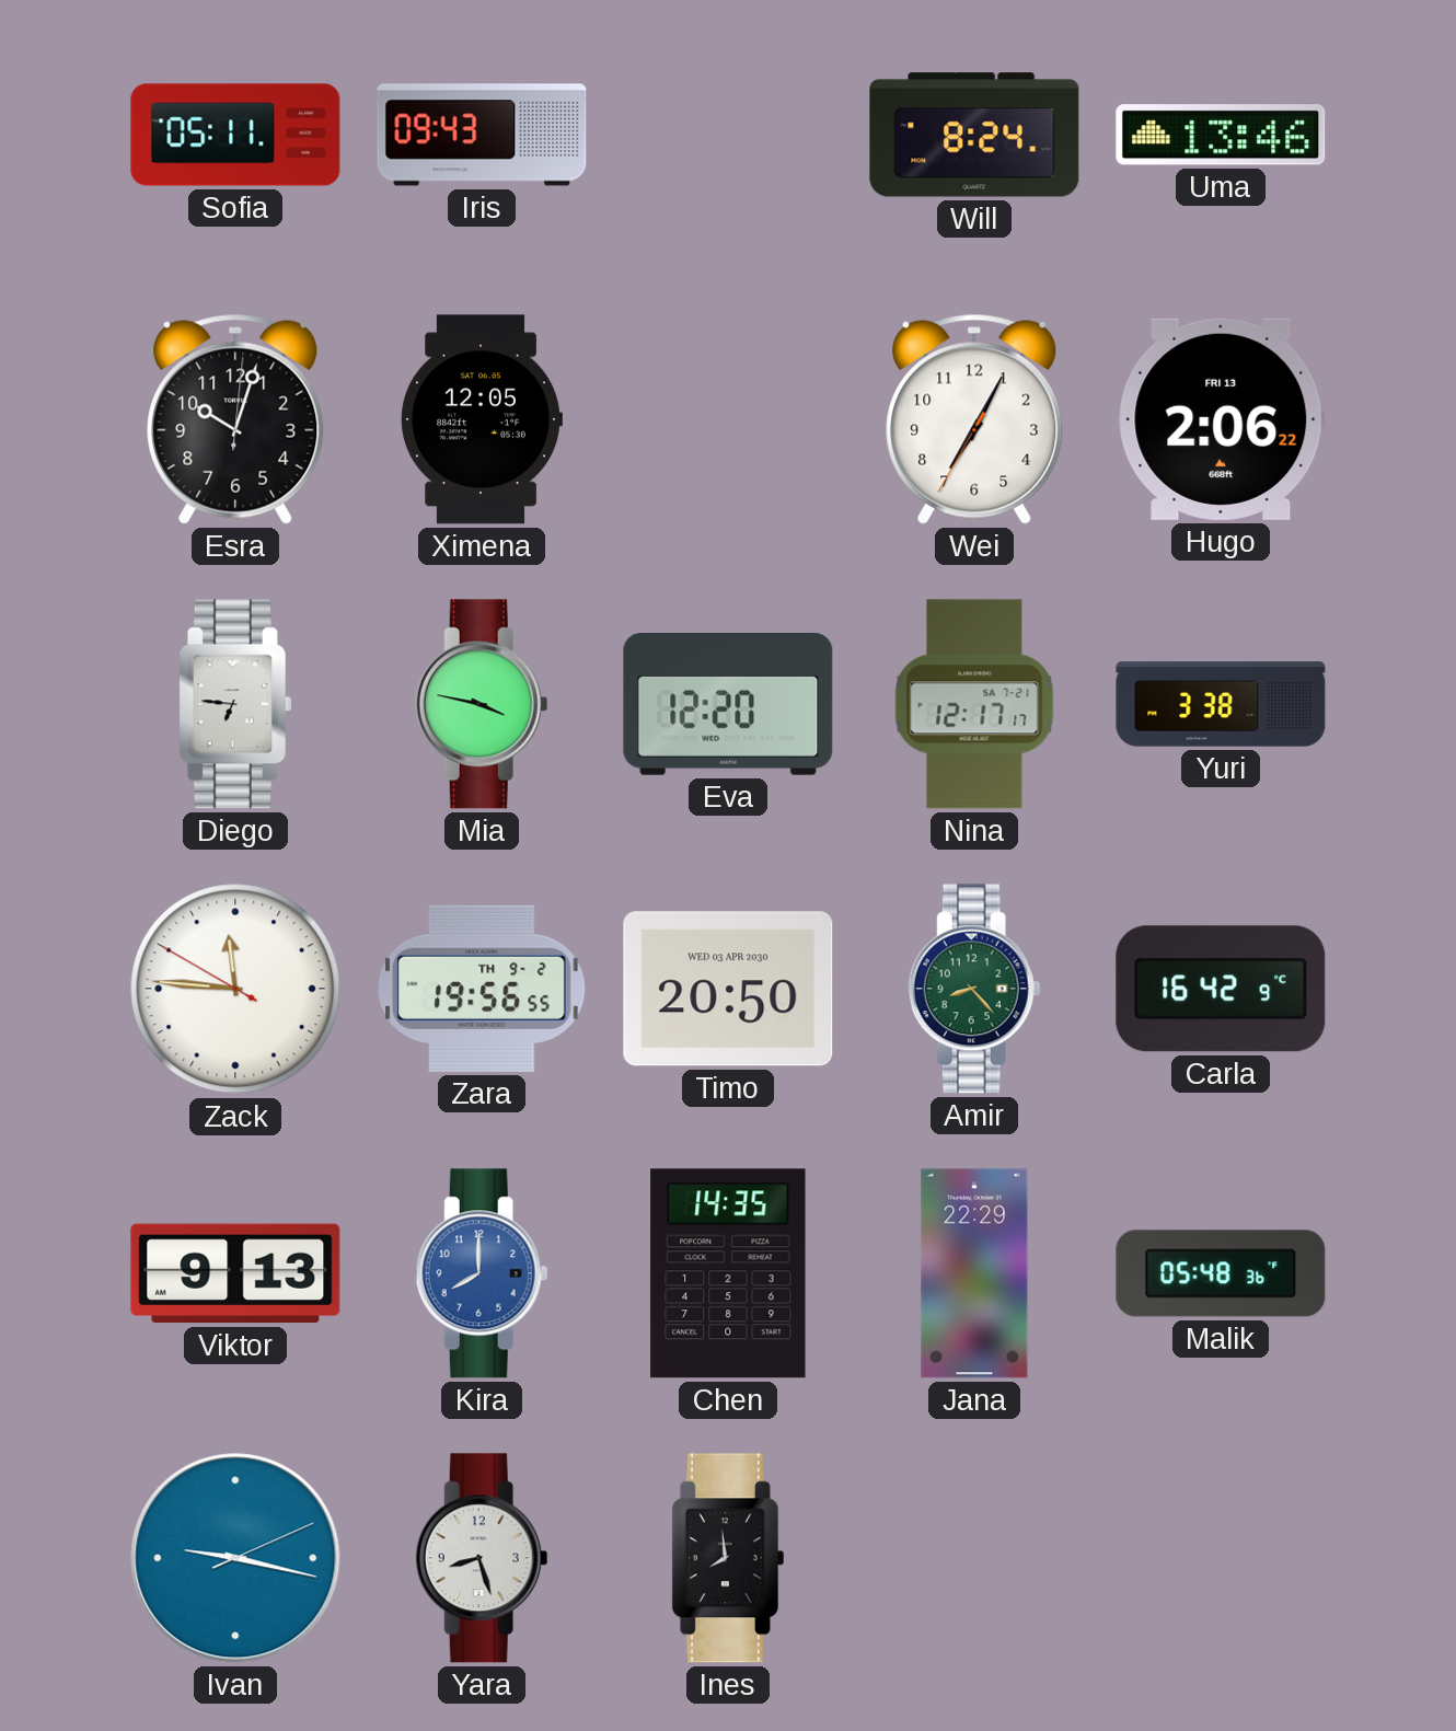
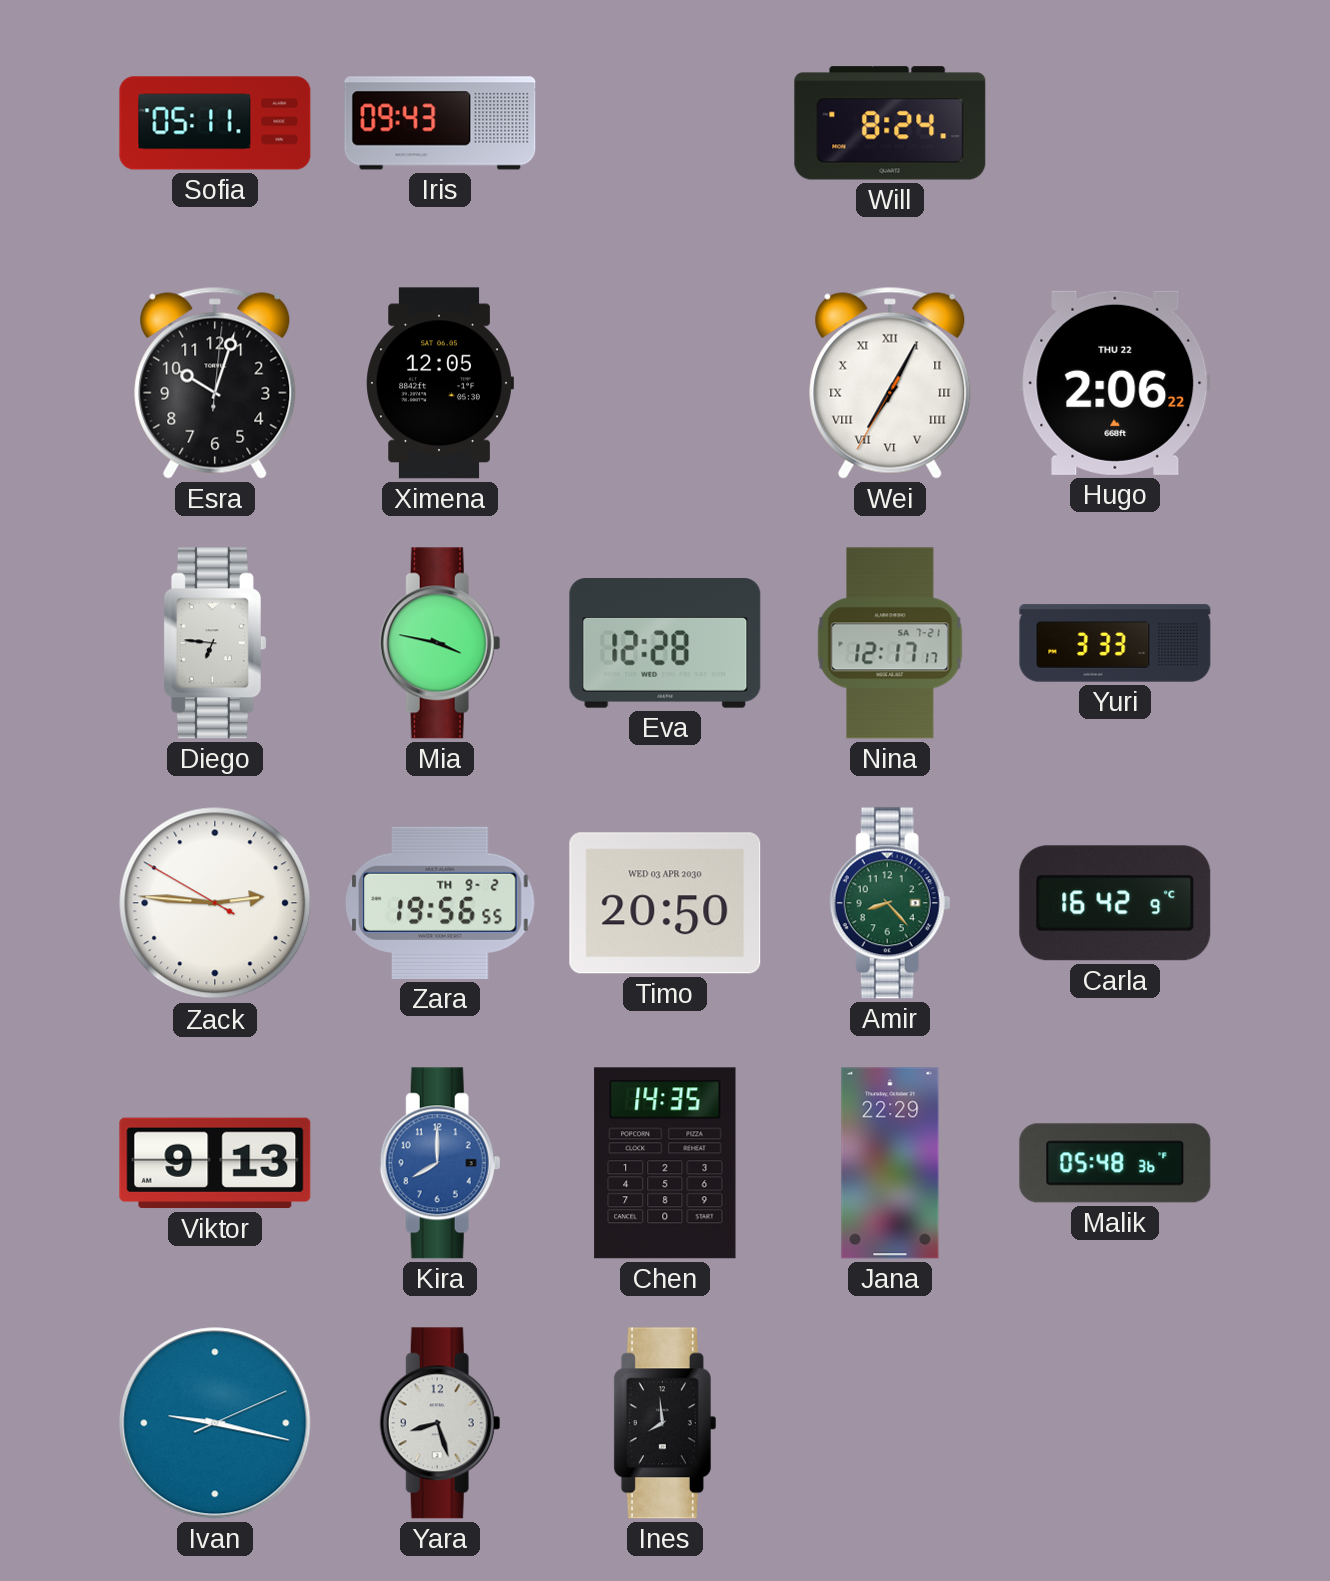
Uma: 13:46 -> none (1221, 135)
Wei numerals: Arabic -> Roman (890, 383)
Hugo date: FRI 13 -> THU 22 (1115, 383)
Eva: 12:20 -> 12:28 (665, 644)
Yuri: 3:38 -> 3:33 (1115, 643)
Zack: 11:45 -> 2:45 (215, 903)
